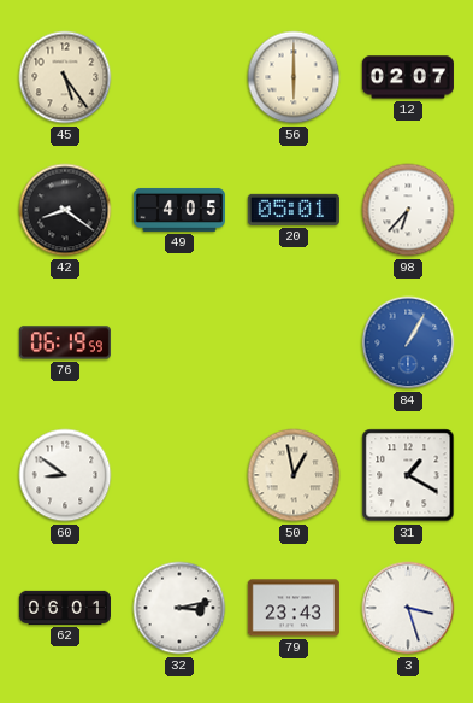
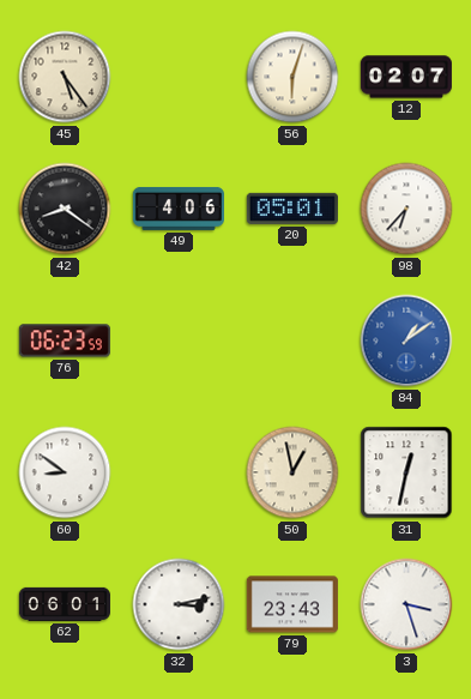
56: 6:00 -> 6:03 (292, 77)
49: 4:05 -> 4:06 (179, 209)
76: 06:19 -> 06:23 (65, 341)
84: 1:05 -> 1:09 (406, 341)
31: 1:20 -> 12:32 (406, 472)
